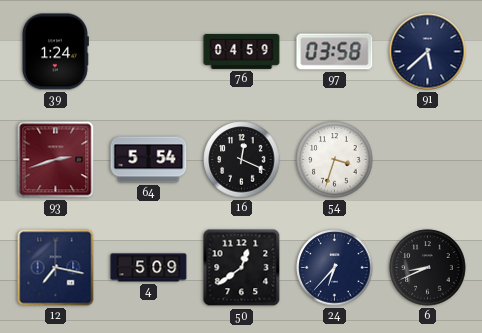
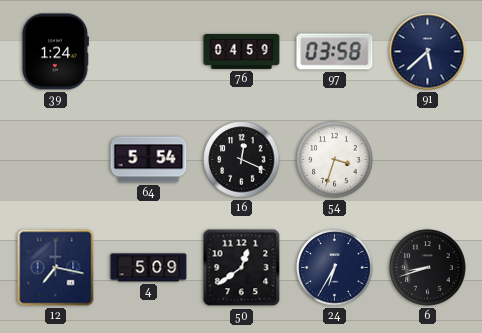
93: 2:42 -> none (56, 160)
24: 6:37 -> 6:35 (335, 268)
6: 8:41 -> 8:42 (428, 268)
